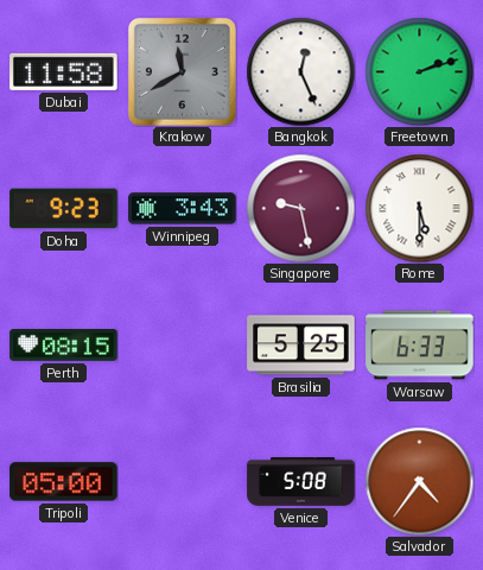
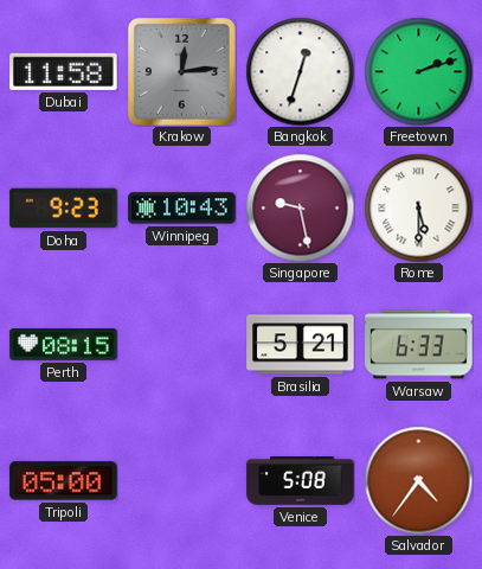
Krakow: 11:40 -> 12:14 (181, 71)
Bangkok: 12:26 -> 12:33 (300, 71)
Winnipeg: 3:43 -> 10:43 (182, 209)
Brasilia: 5:25 -> 5:21 (301, 345)
